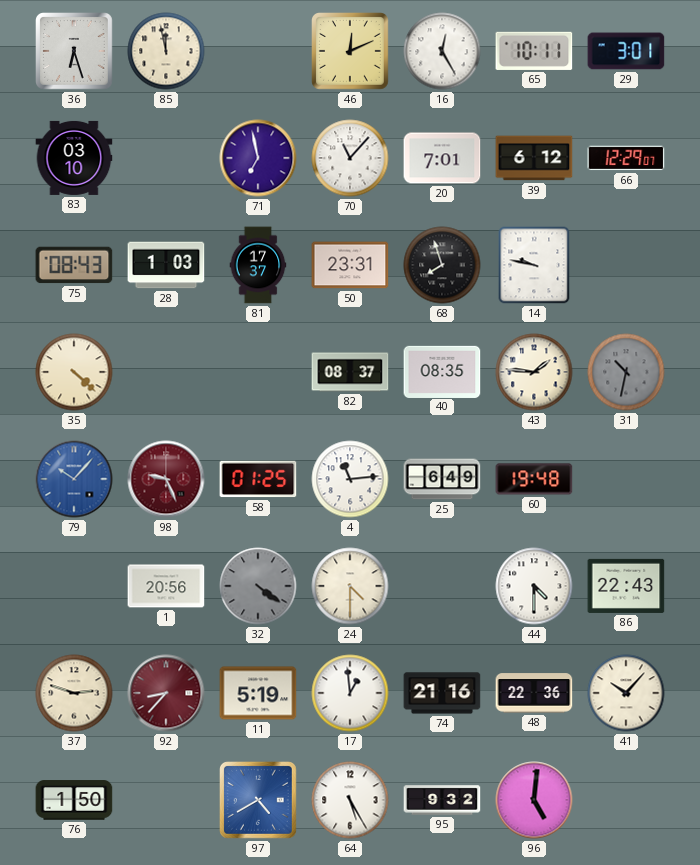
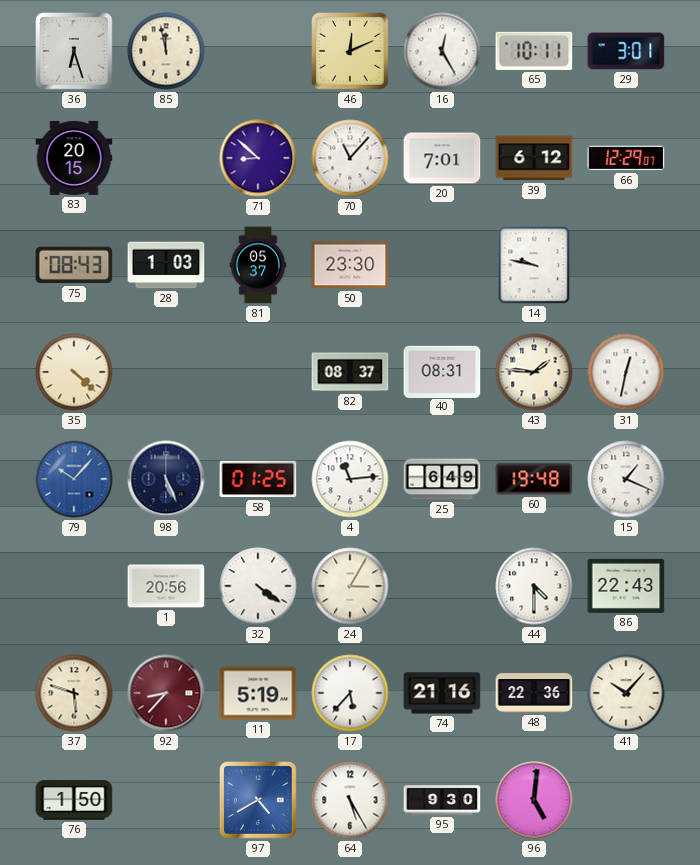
83: 03:10 -> 20:15 (74, 158)
71: 6:58 -> 8:52 (258, 158)
81: 17:37 -> 05:37 (258, 265)
50: 23:31 -> 23:30 (350, 265)
68: 7:57 -> none (442, 265)
40: 08:35 -> 08:31 (442, 371)
31: 10:32 -> 12:32 (626, 372)
31 dial: grey -> white (626, 372)
98: 9:26 -> 5:26 (166, 479)
98 dial: burgundy -> navy (166, 479)
15: none -> 1:19 (626, 479)
32 dial: grey -> white (258, 586)
24: 4:30 -> 3:05 (350, 586)
37: 2:48 -> 5:48 (74, 693)
17: 12:59 -> 5:37 (350, 693)
95: 9:32 -> 9:30 (442, 800)
